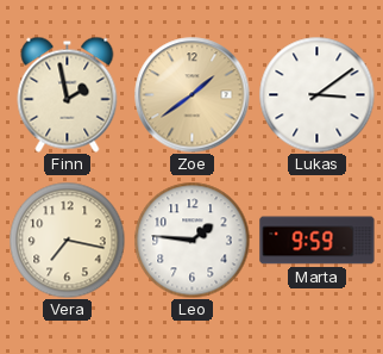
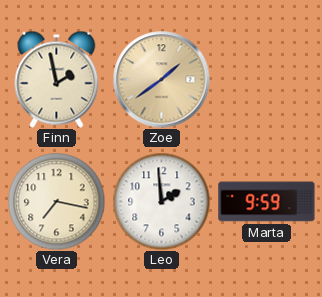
Lukas: 3:09 -> none (316, 94)
Leo: 1:46 -> 1:59 (161, 201)
